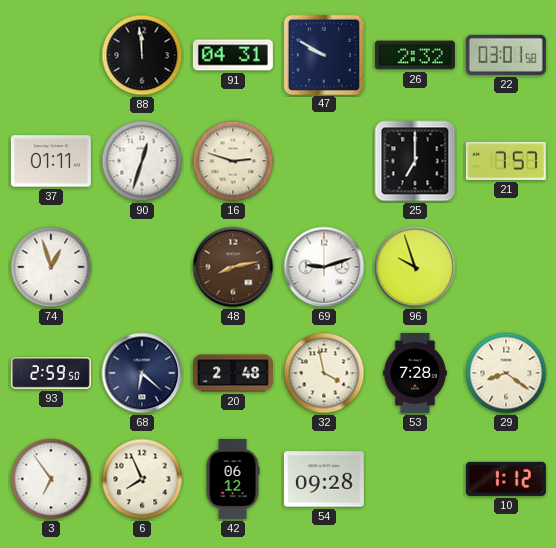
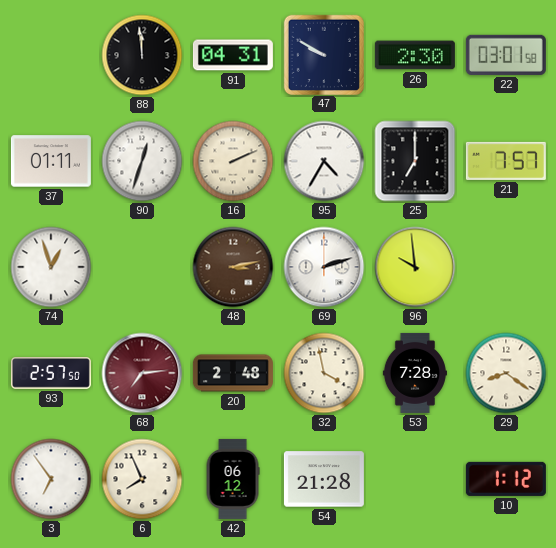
26: 2:32 -> 2:30 (415, 55)
16: 2:48 -> 2:11 (233, 161)
95: none -> 4:35 (324, 161)
48: 8:13 -> 3:13 (233, 267)
69: 9:12 -> 2:12 (324, 267)
96: 9:57 -> 9:59 (415, 267)
93: 2:59 -> 2:57 (51, 374)
68: 6:22 -> 7:14 (142, 373)
68 dial: navy -> burgundy (142, 373)
54: 09:28 -> 21:28 (324, 479)
